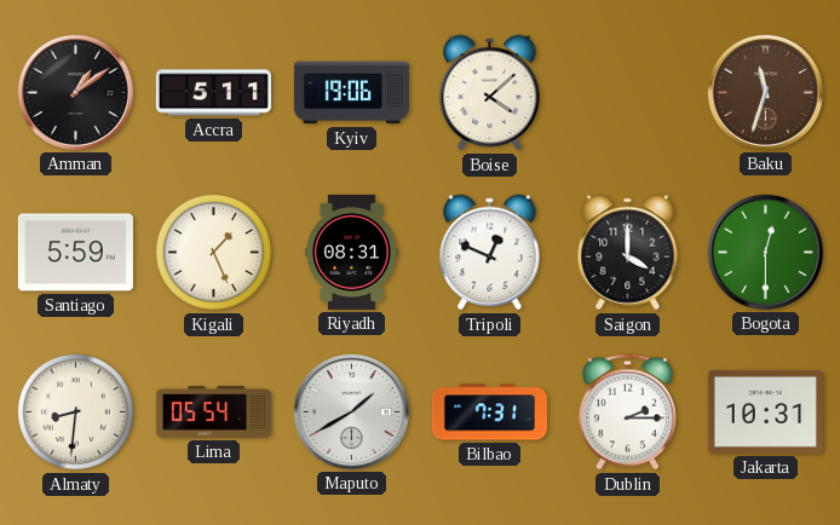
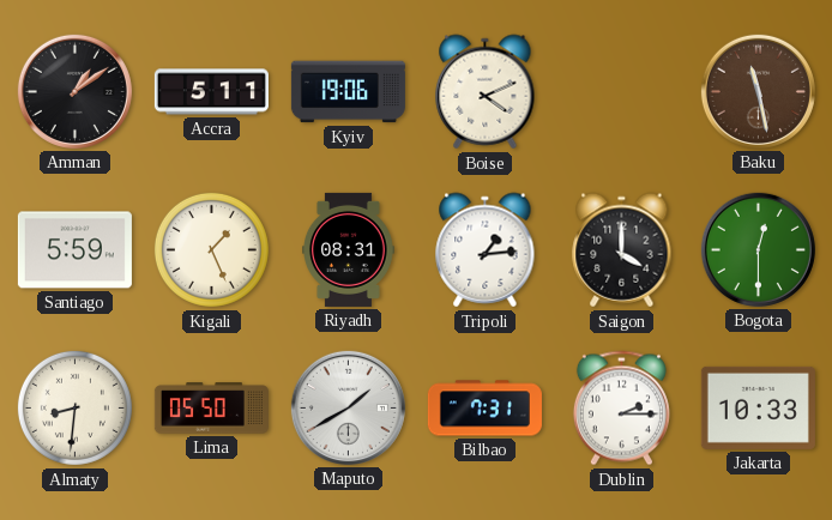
Boise: 4:08 -> 4:11 (486, 92)
Baku: 11:33 -> 11:28 (758, 91)
Tripoli: 12:49 -> 1:14 (486, 250)
Lima: 05:54 -> 05:50 (211, 409)
Jakarta: 10:31 -> 10:33 (758, 407)
